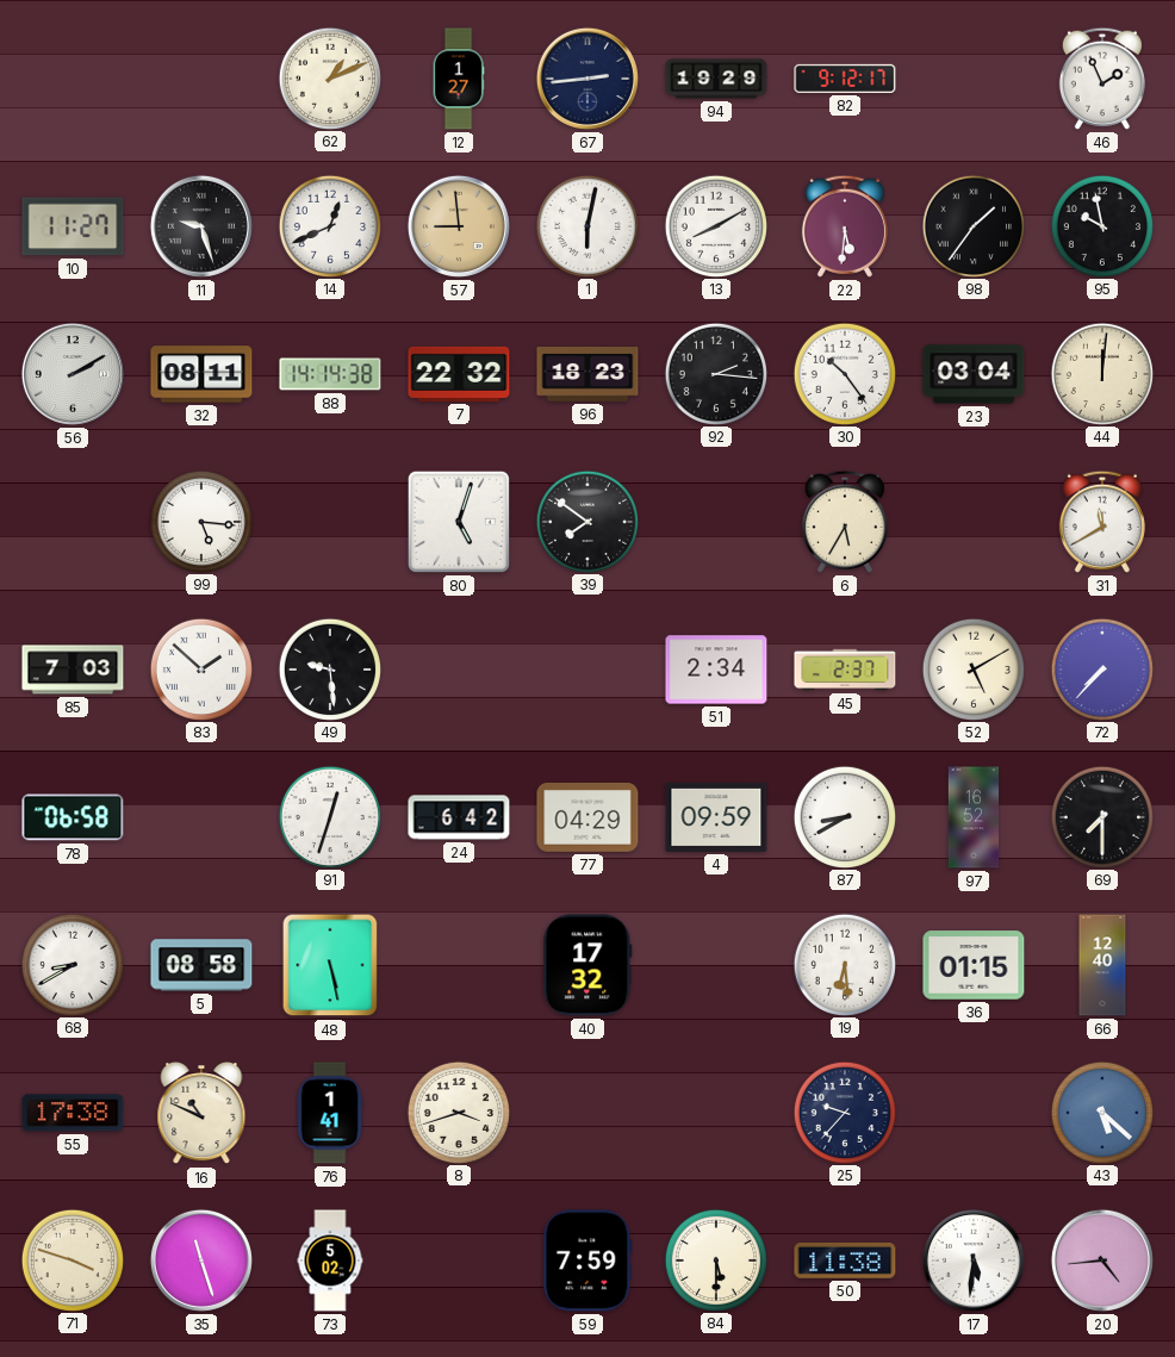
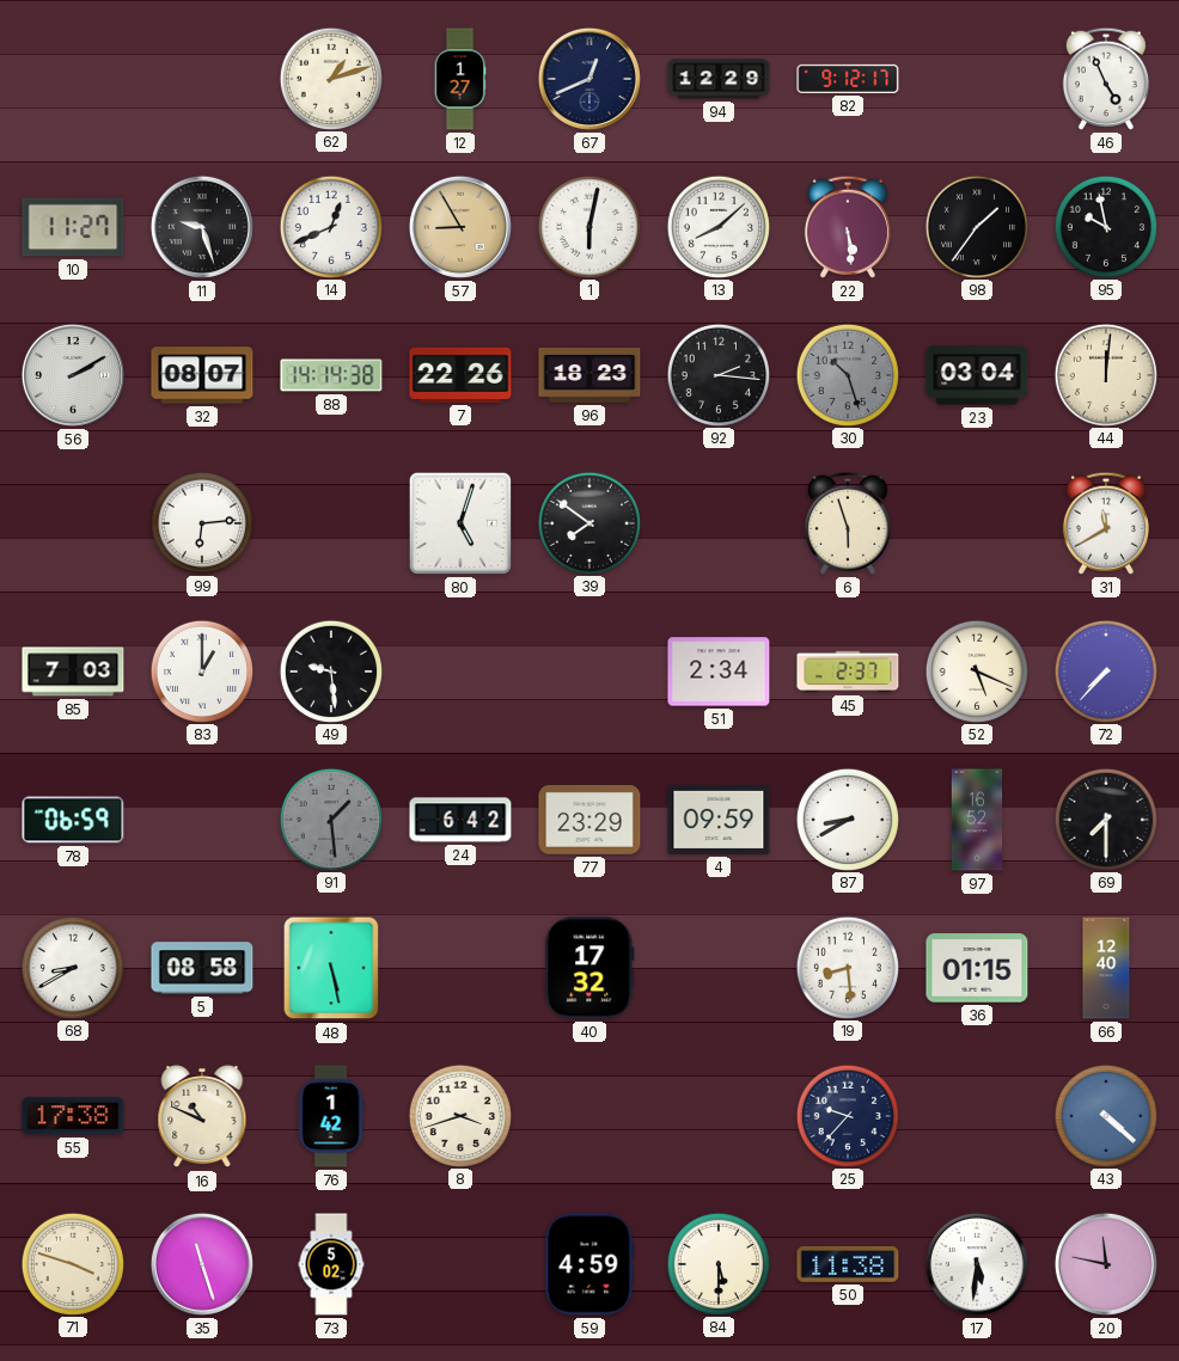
62: 1:11 -> 1:12 (330, 78)
67: 2:44 -> 12:41 (589, 79)
94: 19:29 -> 12:29 (719, 79)
46: 1:56 -> 4:56 (1106, 79)
57: 8:59 -> 8:55 (460, 227)
13: 8:10 -> 8:08 (717, 226)
22: 5:31 -> 5:29 (848, 227)
32: 08:11 -> 08:07 (202, 375)
7: 22:32 -> 22:26 (460, 375)
30: 10:24 -> 10:27 (847, 374)
30 dial: white -> grey (847, 374)
99: 5:16 -> 6:14 (201, 522)
6: 5:35 -> 5:57 (848, 523)
83: 1:52 -> 1:00 (201, 670)
52: 5:10 -> 5:19 (976, 670)
78: 06:58 -> 06:59 (73, 820)
91: 12:33 -> 1:29 (330, 819)
91 dial: white -> grey (330, 819)
77: 04:29 -> 23:29 (589, 820)
19: 6:29 -> 8:29 (847, 967)
76: 1:41 -> 1:42 (331, 1116)
43: 5:22 -> 4:22 (1105, 1115)
59: 7:59 -> 4:59 (589, 1264)
20: 4:44 -> 11:47 (1106, 1264)
